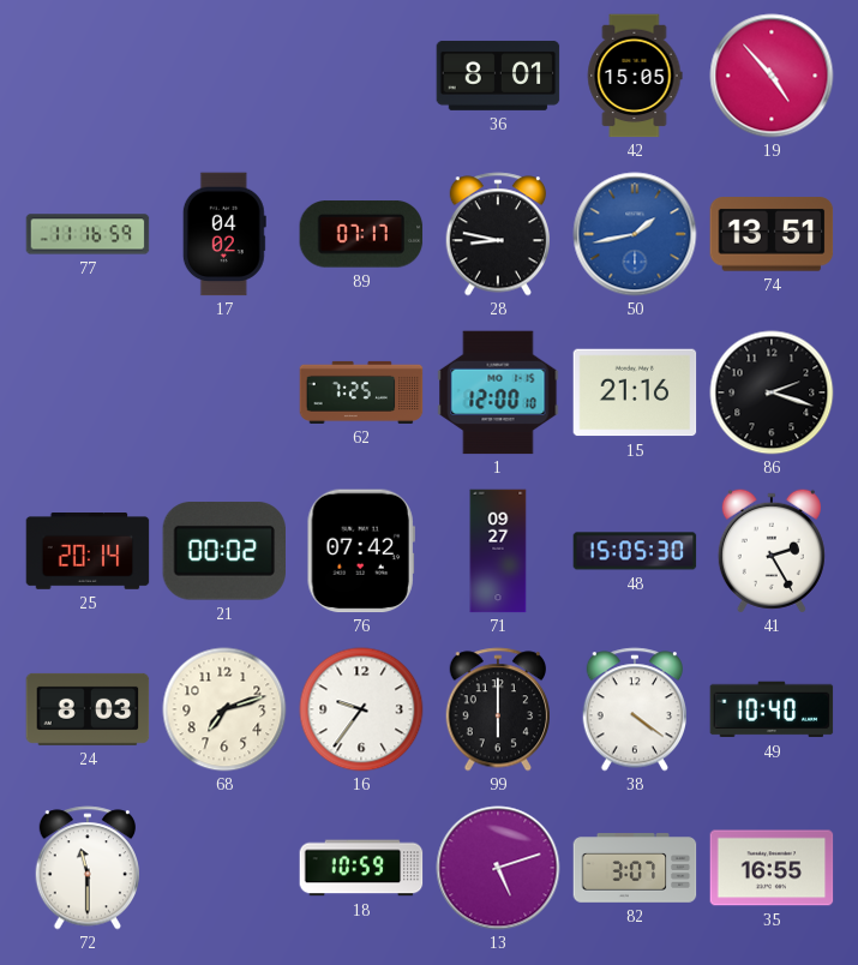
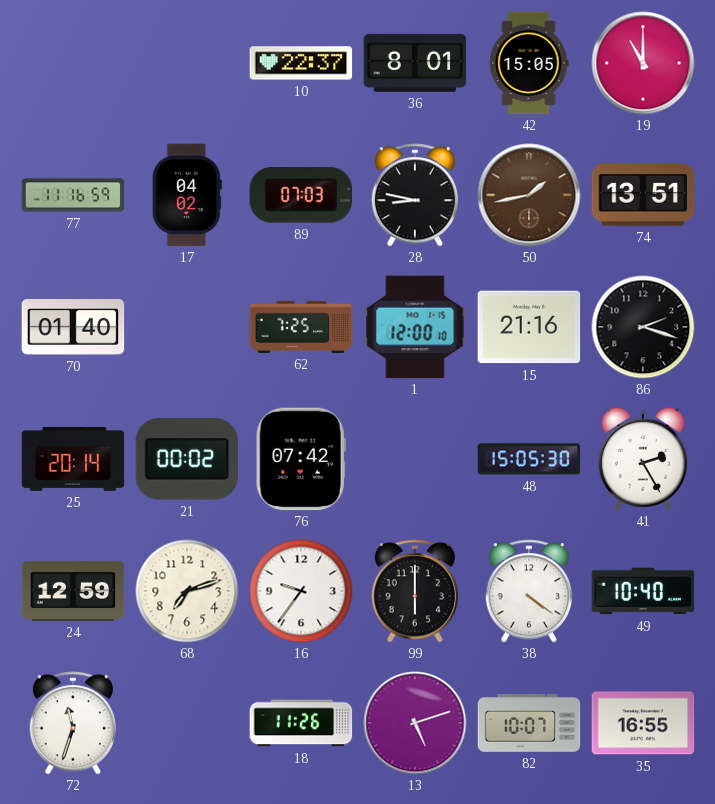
10: none -> 22:37 (301, 63)
19: 4:53 -> 11:00 (643, 63)
89: 07:17 -> 07:03 (301, 195)
50 dial: blue -> brown (529, 195)
70: none -> 01:40 (73, 327)
71: 09:27 -> none (498, 551)
24: 8:03 -> 12:59 (73, 591)
72: 11:30 -> 11:33 (72, 723)
18: 10:59 -> 11:26 (301, 723)
82: 3:07 -> 10:07 (529, 723)
